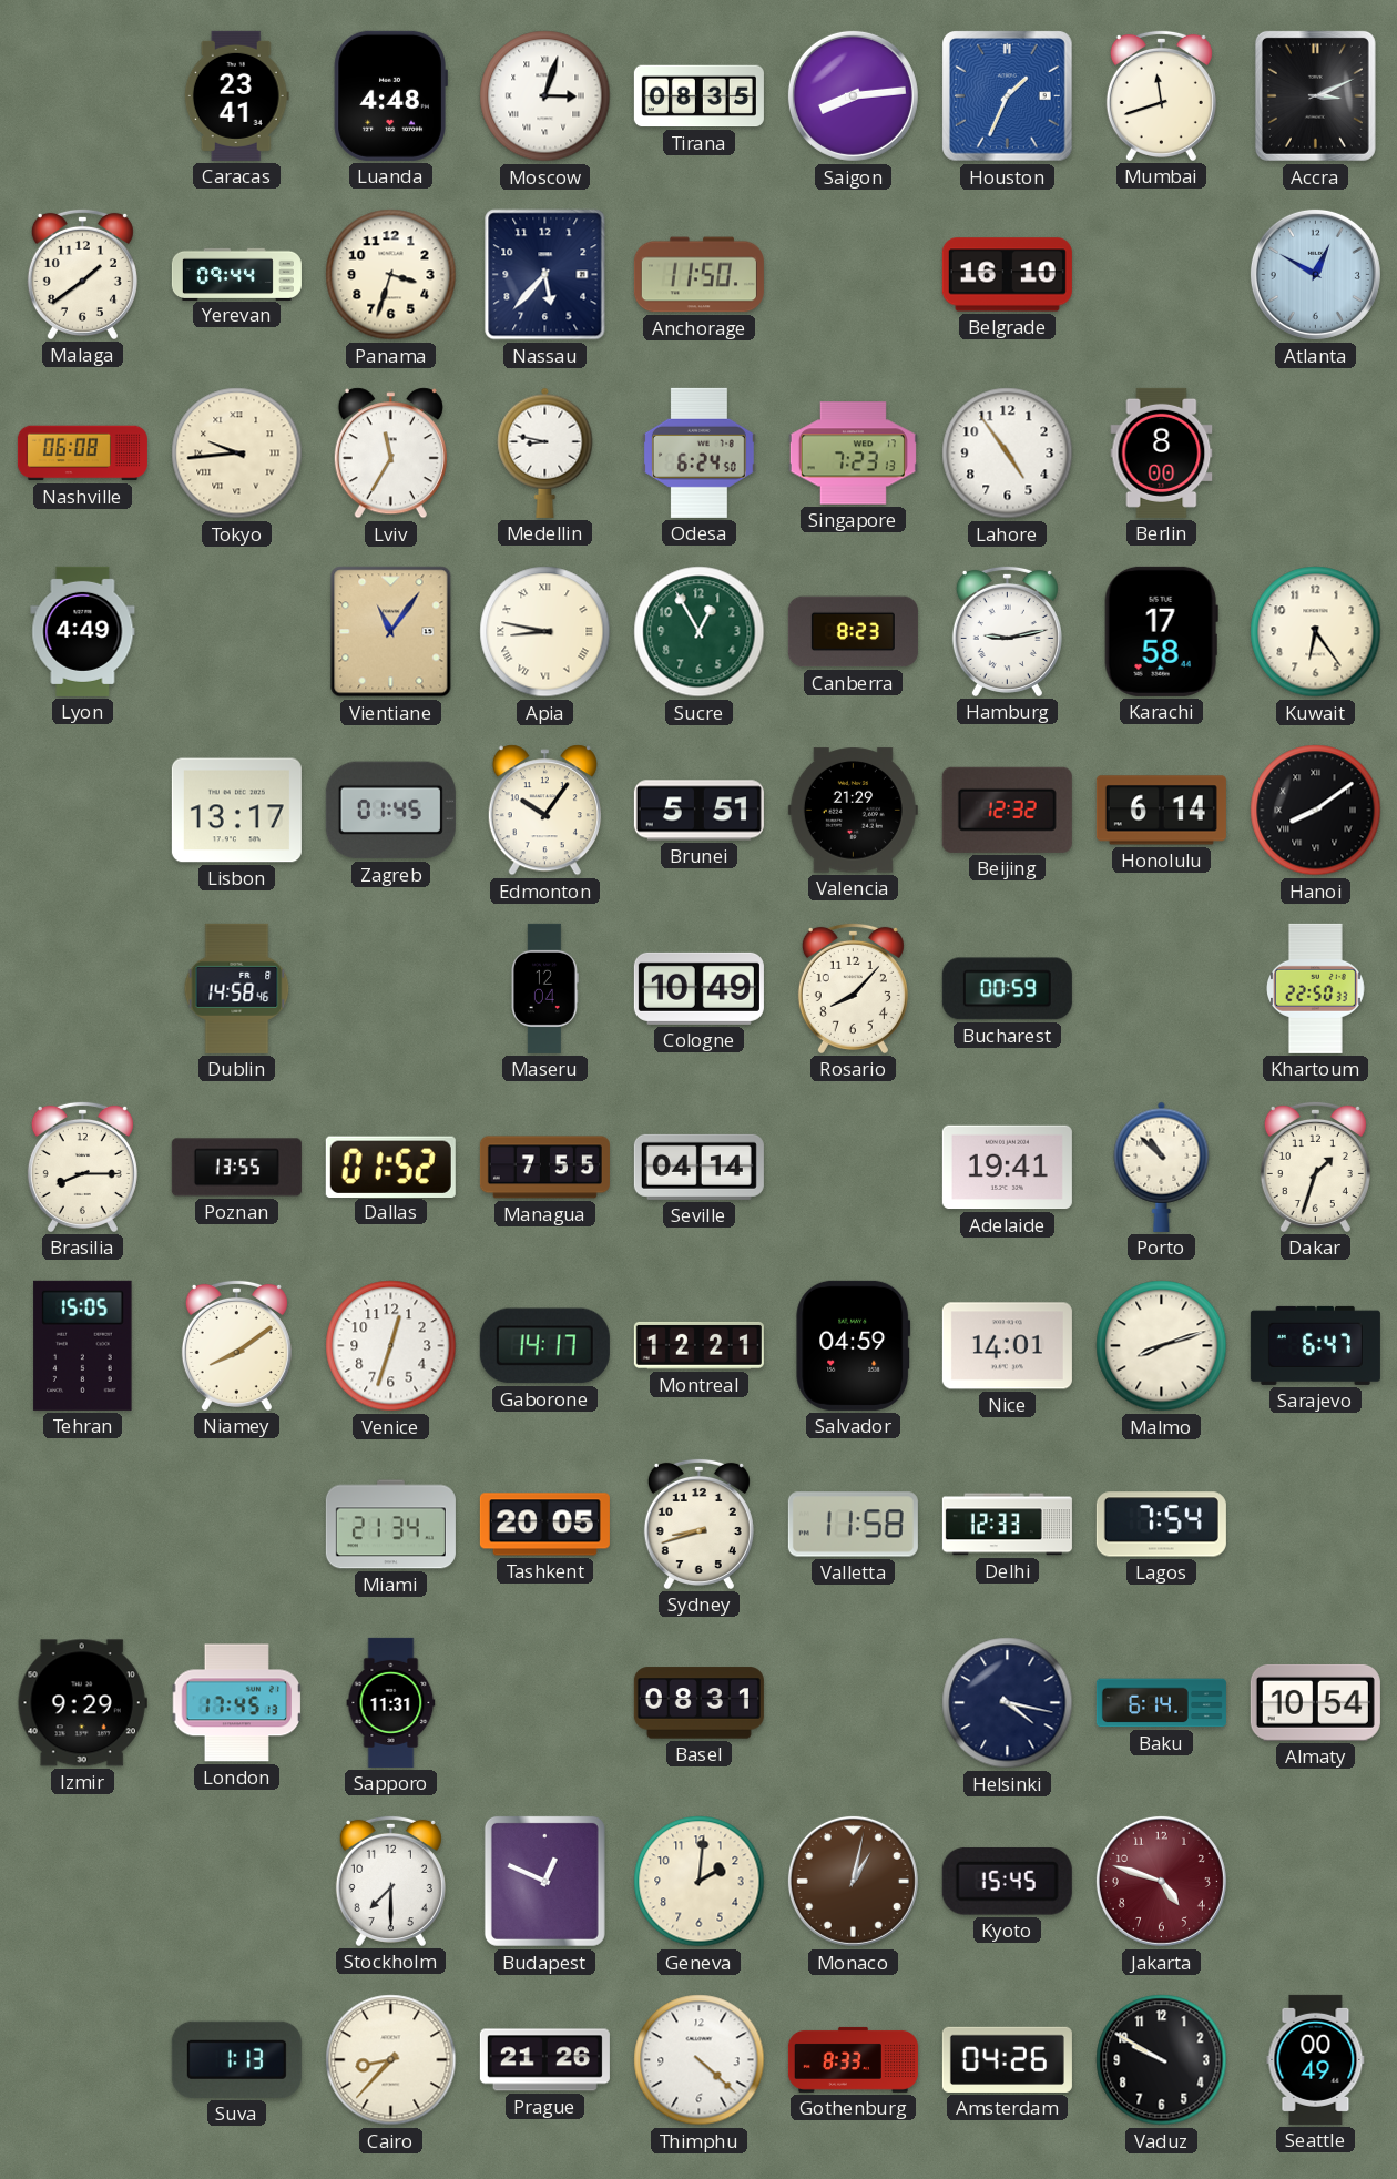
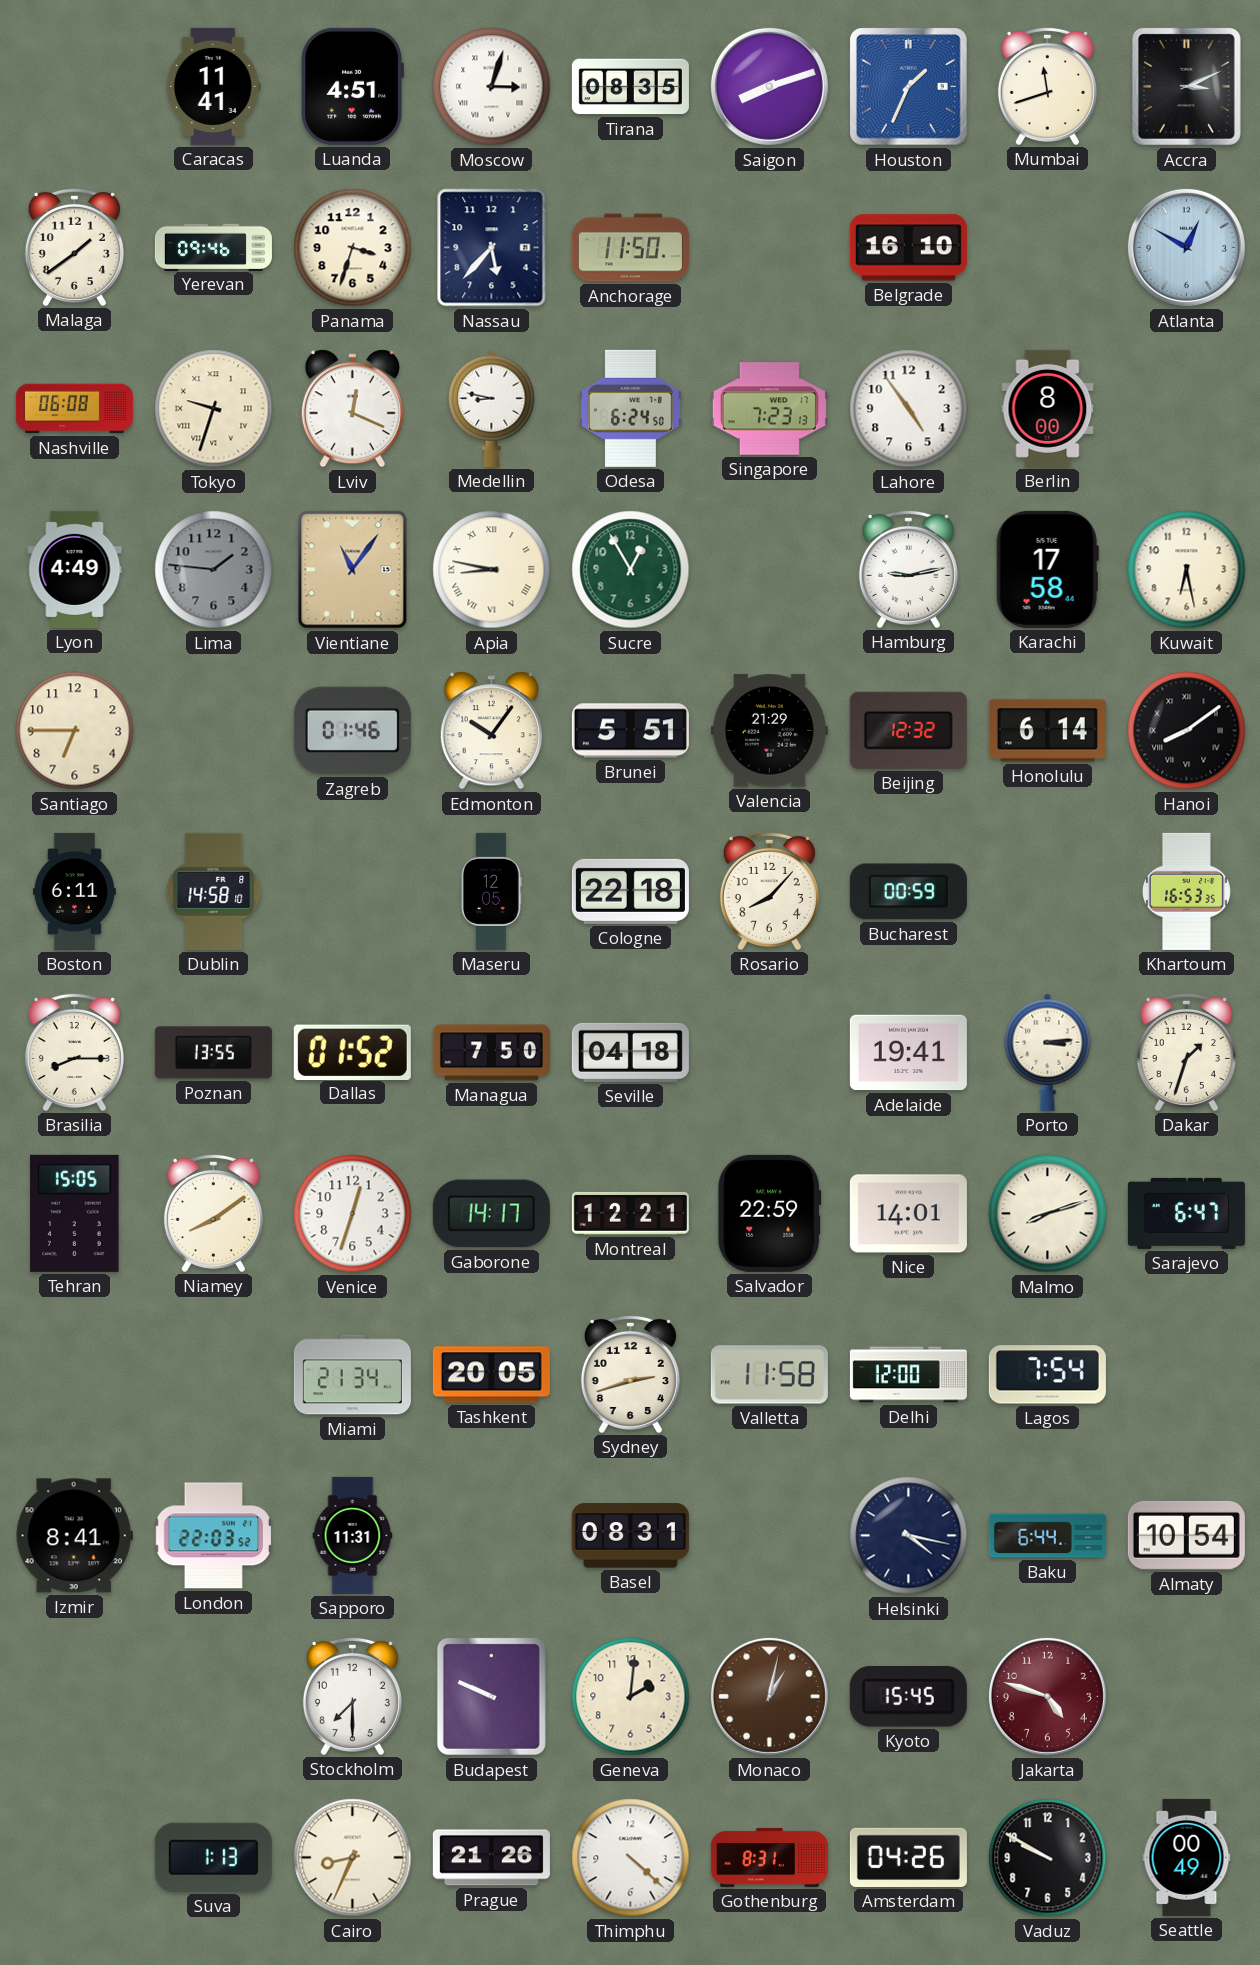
Caracas: 23:41 -> 11:41 (213, 86)
Luanda: 4:48 -> 4:51 (352, 86)
Saigon: 8:14 -> 8:12 (769, 86)
Yerevan: 09:44 -> 09:46 (213, 247)
Tokyo: 9:44 -> 9:33 (214, 409)
Lviv: 11:35 -> 12:19 (352, 409)
Lima: none -> 1:46 (214, 570)
Canberra: 8:23 -> none (853, 632)
Kuwait: 6:24 -> 6:28 (1187, 570)
Santiago: none -> 6:45 (75, 731)
Lisbon: 13:17 -> none (236, 811)
Zagreb: 01:45 -> 01:46 (352, 731)
Boston: none -> 6:11 (74, 891)
Dublin: 14:58:46 -> 14:58:10 (214, 891)
Maseru: 12:04 -> 12:05 (491, 891)
Cologne: 10:49 -> 22:18 (630, 891)
Khartoum: 22:50 -> 16:53 (1186, 891)
Managua: 7:55 -> 7:50 (491, 1053)
Seville: 04:14 -> 04:18 (630, 1052)
Porto: 10:52 -> 3:14 (1048, 1052)
Salvador: 04:59 -> 22:59 (770, 1213)
Sydney: 8:42 -> 2:42 (630, 1374)
Delhi: 12:33 -> 12:00 (908, 1375)
Izmir: 9:29 -> 8:41 (74, 1536)
London: 17:45 -> 22:03 (214, 1536)
Baku: 6:14 -> 6:44 (1047, 1536)
Budapest: 12:49 -> 9:49 (491, 1696)
Cairo: 8:37 -> 8:34 (353, 1858)
Gothenburg: 8:33 -> 8:31 (769, 1857)
